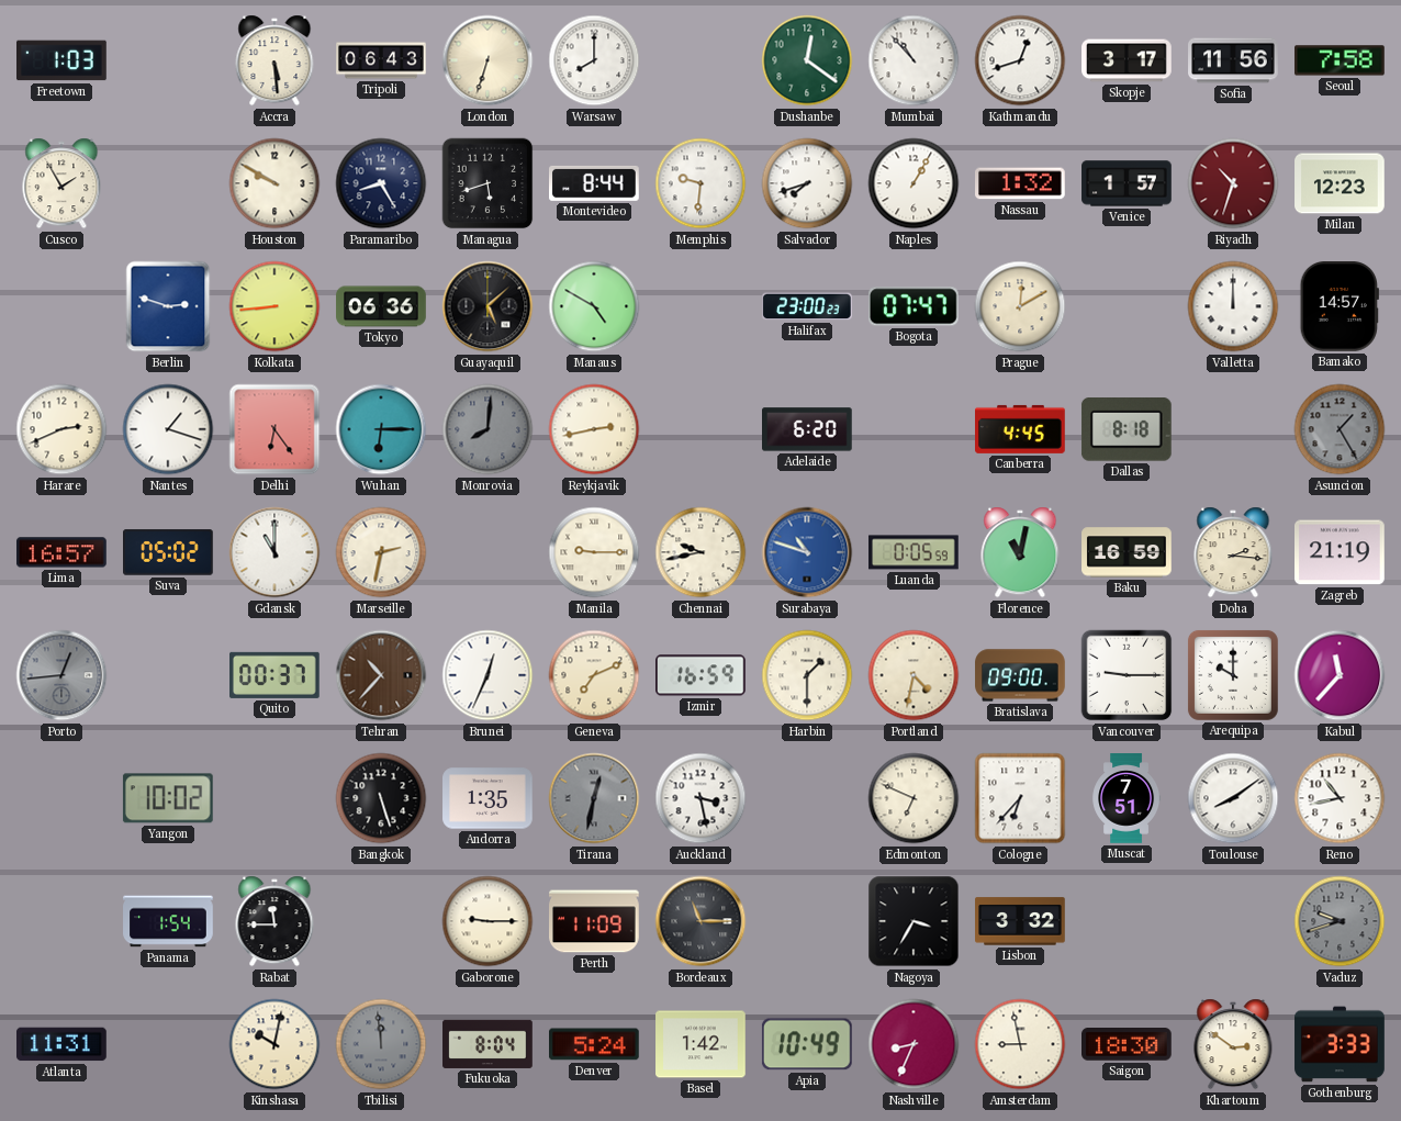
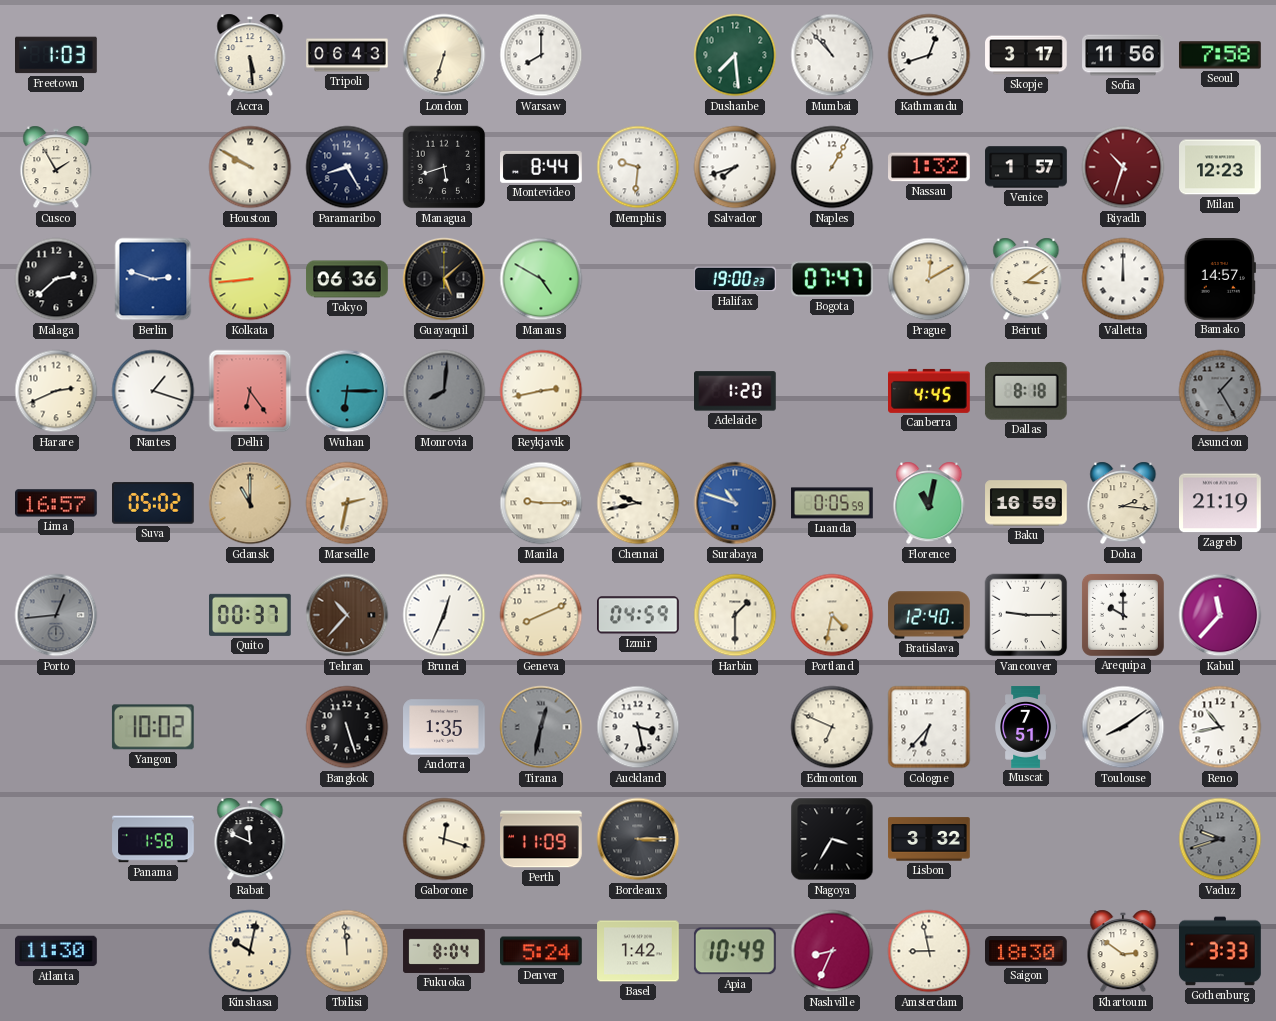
Dushanbe: 12:21 -> 7:29 (735, 55)
Malaga: none -> 2:38 (56, 279)
Halifax: 23:00 -> 19:00 (736, 279)
Beirut: none -> 3:09 (1026, 279)
Adelaide: 6:20 -> 1:20 (736, 391)
Gdansk dial: white -> champagne (250, 503)
Geneva: 7:11 -> 8:11 (541, 615)
Izmir: 16:59 -> 04:59 (639, 615)
Bratislava: 09:00 -> 12:40 (929, 615)
Panama: 1:54 -> 1:58 (153, 839)
Rabat: 11:45 -> 11:49 (250, 839)
Gaborone: 9:15 -> 12:18 (444, 839)
Bordeaux: 11:15 -> 3:15 (638, 839)
Atlanta: 11:31 -> 11:30 (57, 951)
Tbilisi dial: grey -> cream (347, 951)
